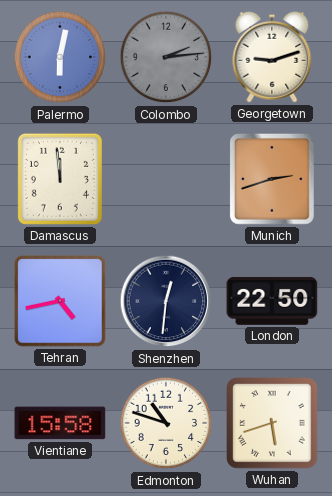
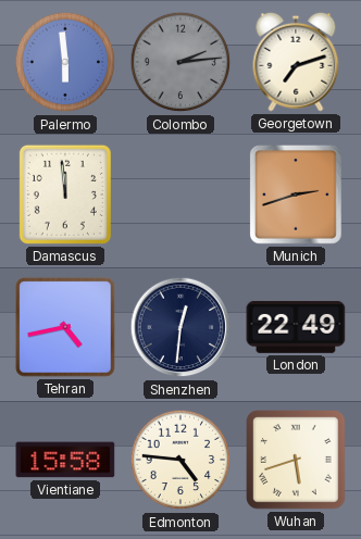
Palermo: 6:02 -> 5:59 (65, 62)
Georgetown: 9:12 -> 7:12 (296, 62)
London: 22:50 -> 22:49 (296, 327)
Edmonton: 10:48 -> 4:46 (180, 460)
